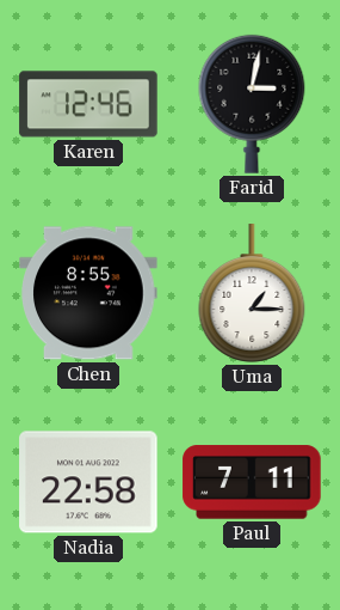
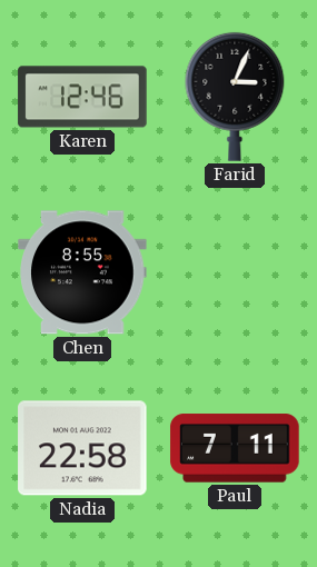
Farid: 3:02 -> 3:04 (235, 97)
Uma: 1:15 -> none (252, 293)
